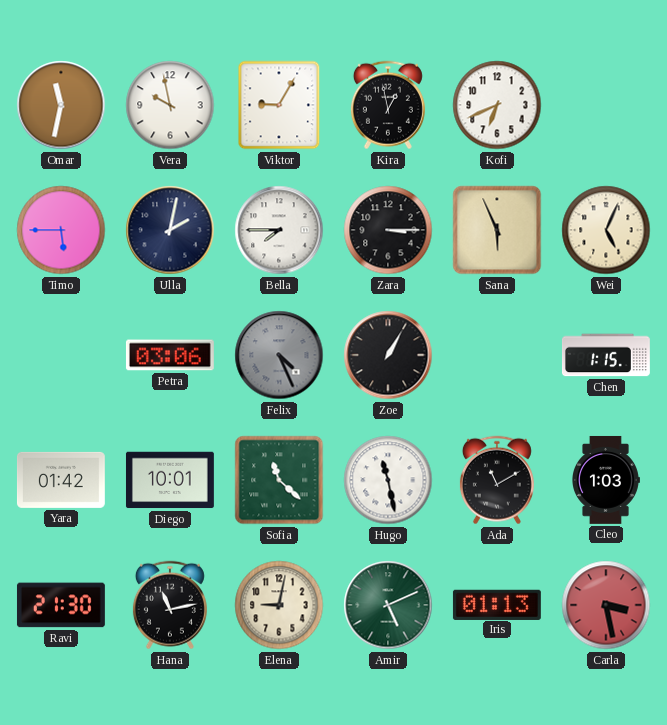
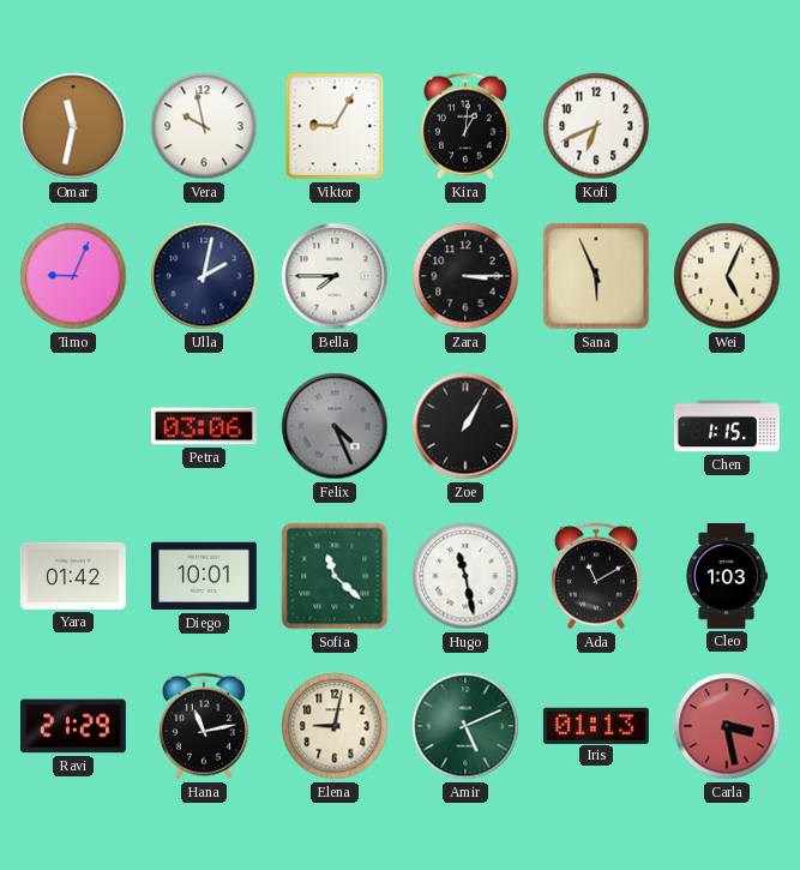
Kira: 12:58 -> 1:01 (465, 126)
Timo: 5:45 -> 9:04 (73, 276)
Ravi: 21:30 -> 21:29 (73, 726)
